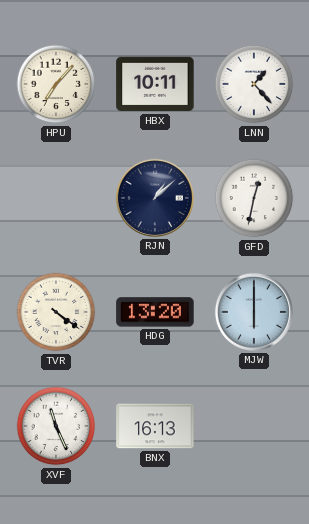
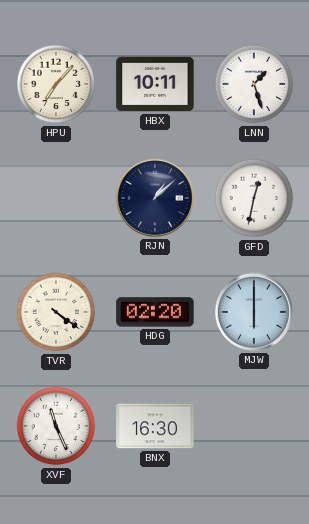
LNN: 1:23 -> 1:27 (254, 84)
HDG: 13:20 -> 02:20 (155, 312)
BNX: 16:13 -> 16:30 (155, 426)
